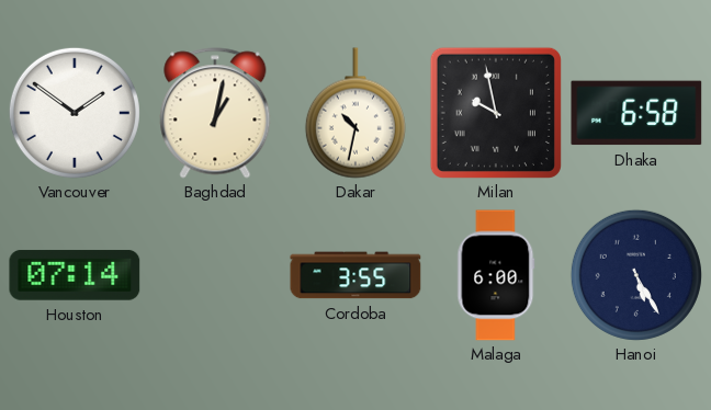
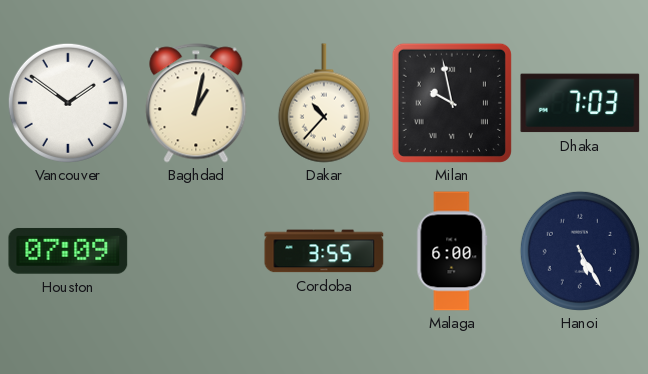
Dakar: 10:32 -> 10:37 (324, 103)
Dhaka: 6:58 -> 7:03 (580, 103)
Houston: 07:14 -> 07:09 (68, 251)
